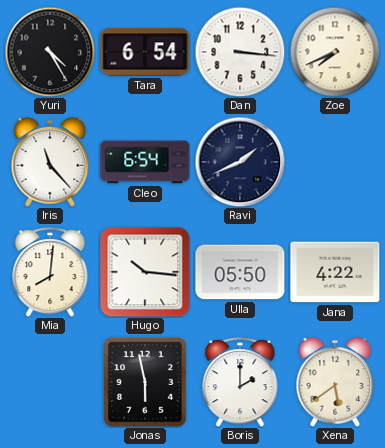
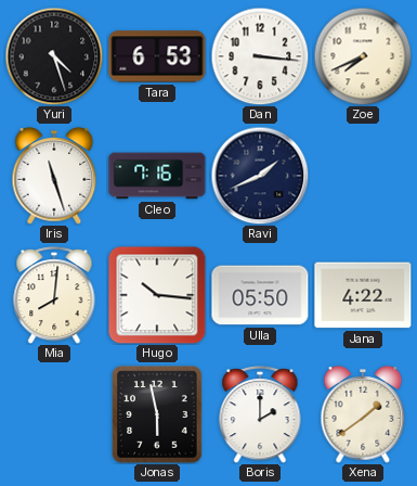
Yuri: 4:25 -> 4:27 (54, 56)
Tara: 6:54 -> 6:53 (157, 56)
Iris: 11:23 -> 11:27 (54, 177)
Cleo: 6:54 -> 7:16 (157, 176)
Xena: 5:39 -> 1:39 (363, 415)
